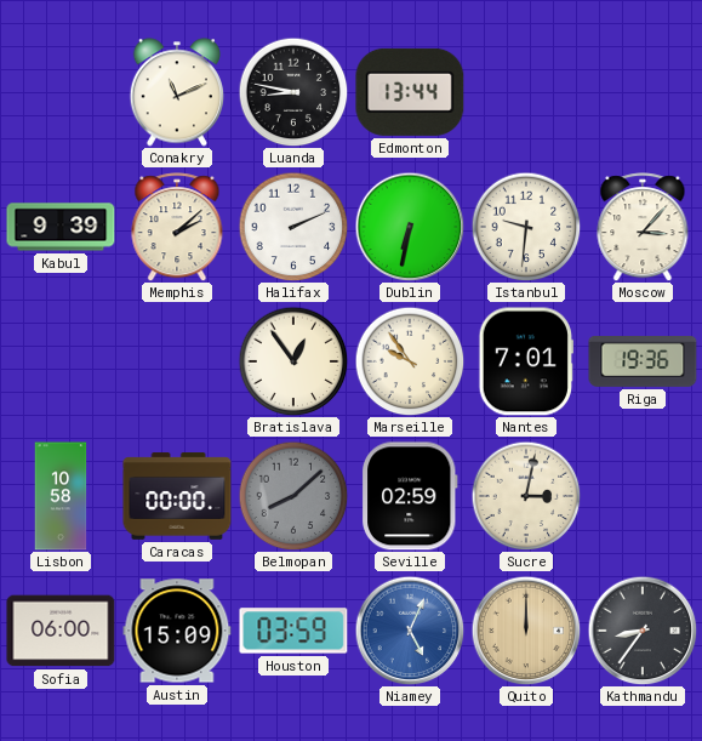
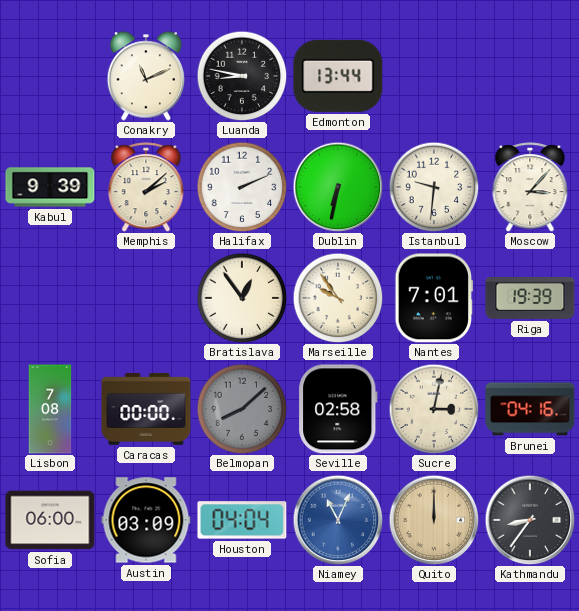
Riga: 19:36 -> 19:39 (530, 299)
Lisbon: 10:58 -> 7:08 (50, 409)
Seville: 02:59 -> 02:58 (339, 409)
Brunei: none -> 04:16 (530, 409)
Austin: 15:09 -> 03:09 (146, 520)
Houston: 03:59 -> 04:04 (242, 520)
Niamey: 5:04 -> 11:04 (338, 520)
